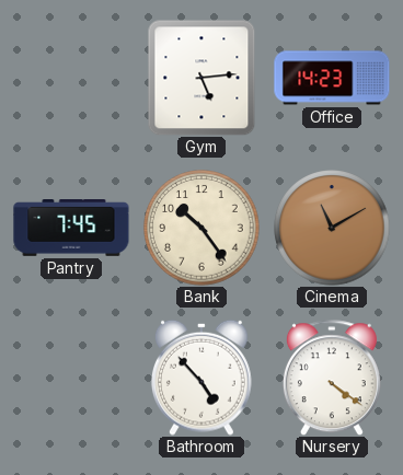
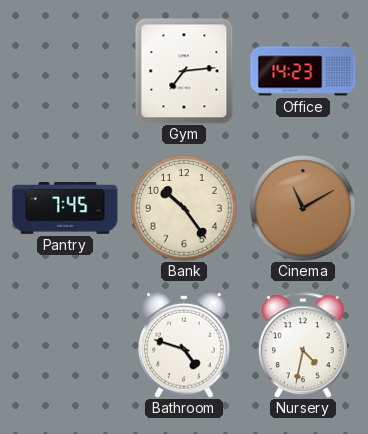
Gym: 5:14 -> 7:14 (184, 71)
Bathroom: 4:53 -> 4:48 (184, 345)
Nursery: 4:21 -> 4:32 (303, 345)
